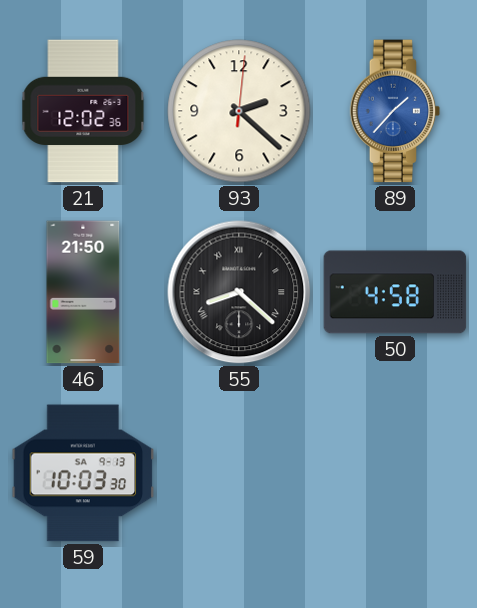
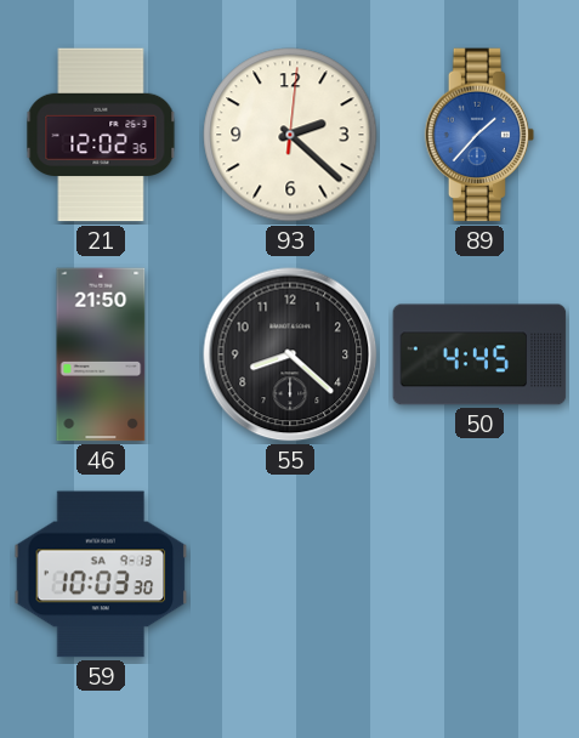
55 numerals: Roman -> Arabic (290, 354)
50: 4:58 -> 4:45 (479, 354)
